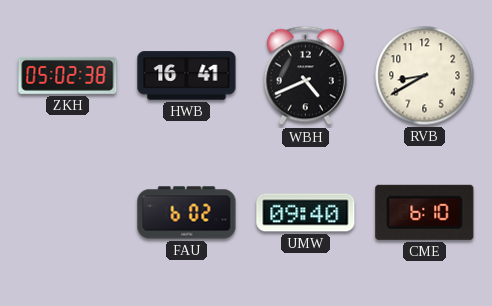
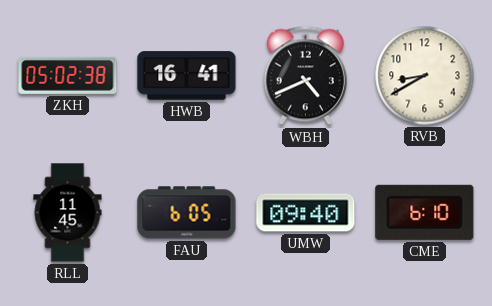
RLL: none -> 11:45 (68, 213)
FAU: 6:02 -> 6:05 (187, 213)
